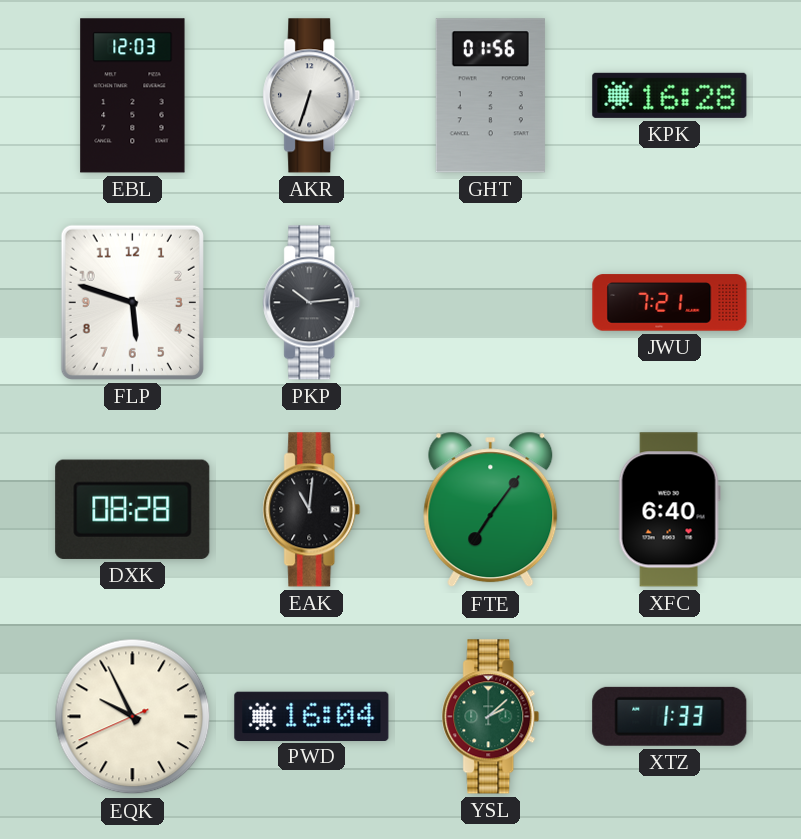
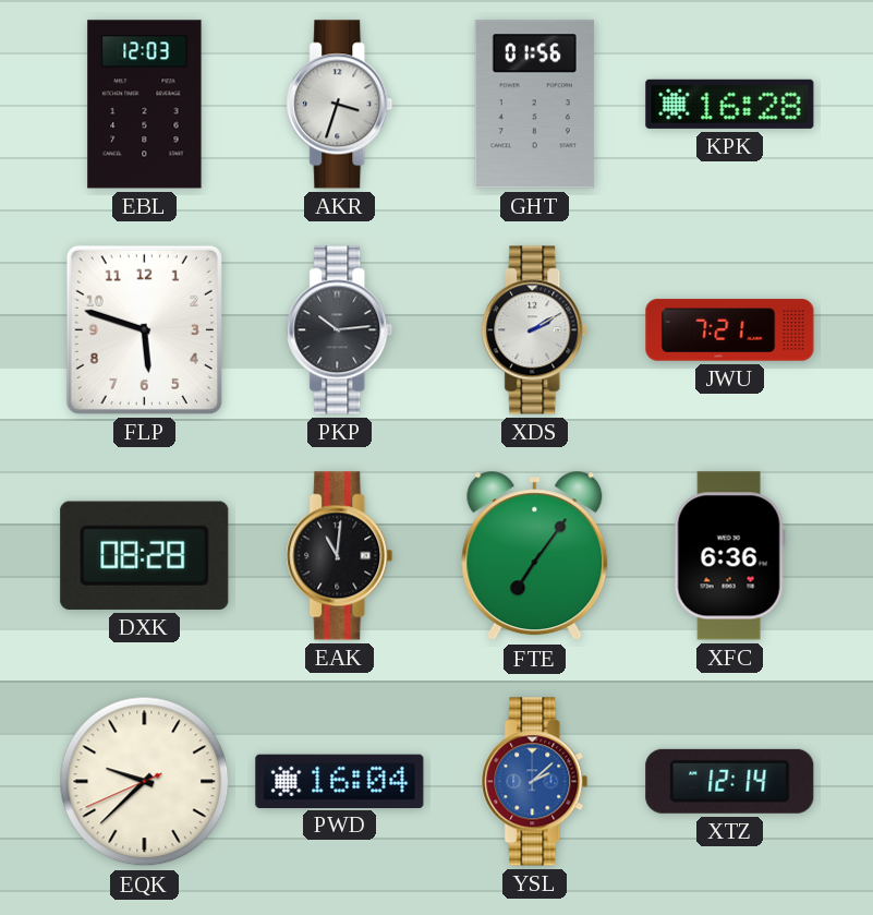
AKR: 6:33 -> 3:33 (340, 105)
XDS: none -> 2:10 (535, 330)
XFC: 6:40 -> 6:36 (729, 556)
EQK: 9:55 -> 9:37 (145, 782)
YSL dial: green -> blue (535, 782)
XTZ: 1:33 -> 12:14 (730, 781)
